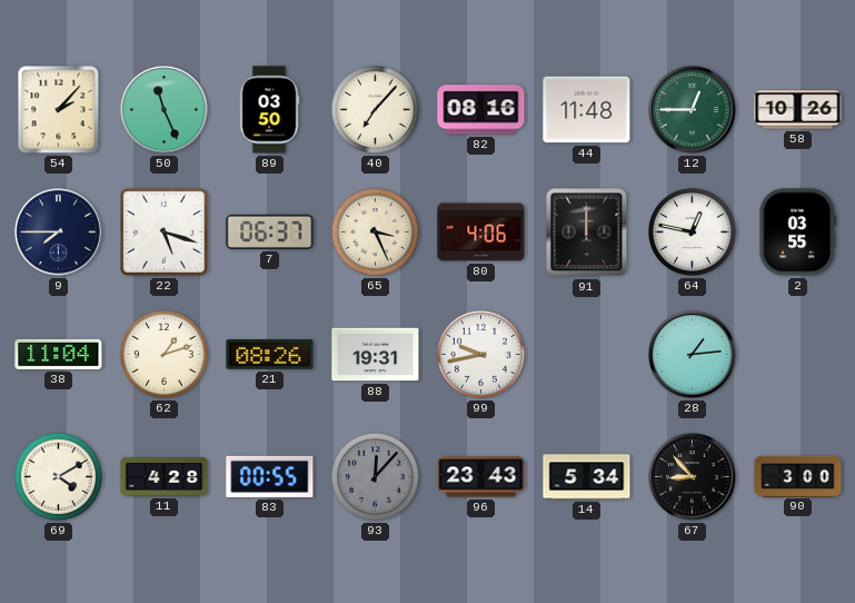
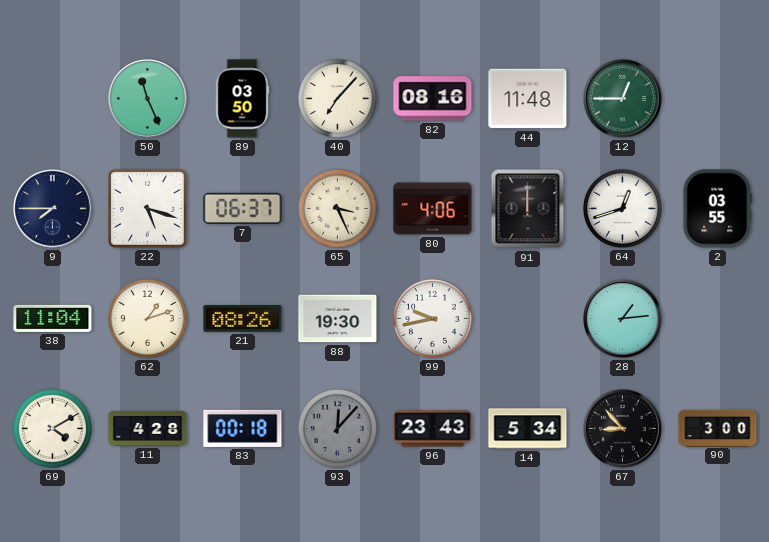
54: 2:07 -> none (59, 110)
58: 10:26 -> none (798, 110)
64: 12:47 -> 12:42 (622, 208)
88: 19:31 -> 19:30 (338, 319)
83: 00:55 -> 00:18 (243, 428)
